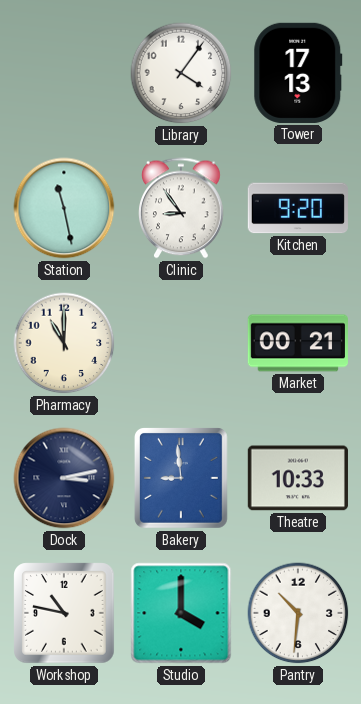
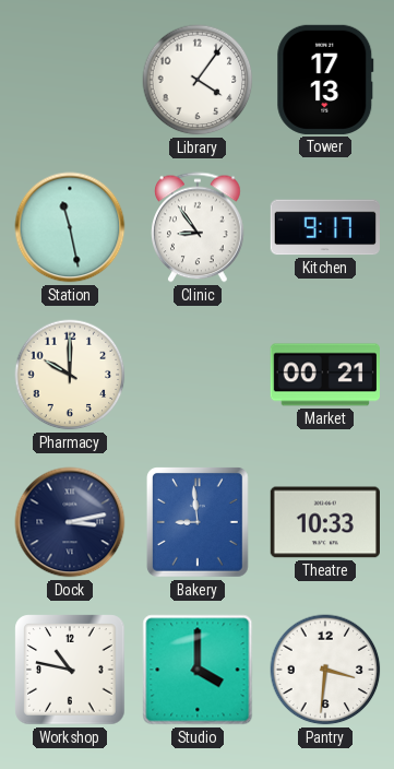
Kitchen: 9:20 -> 9:17 (325, 227)
Pharmacy: 11:00 -> 10:00 (70, 375)
Pantry: 10:31 -> 3:31 (325, 670)
